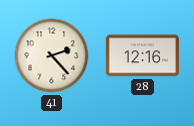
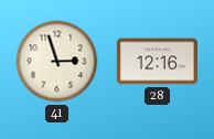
41: 2:23 -> 2:57 (57, 62)
